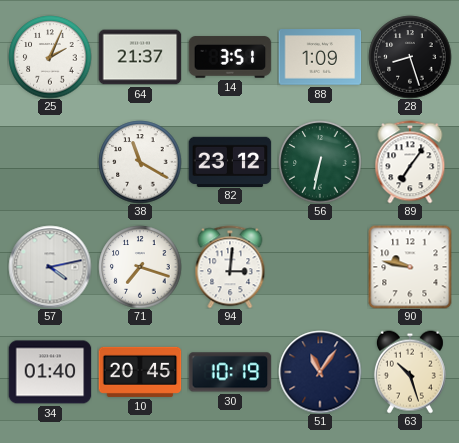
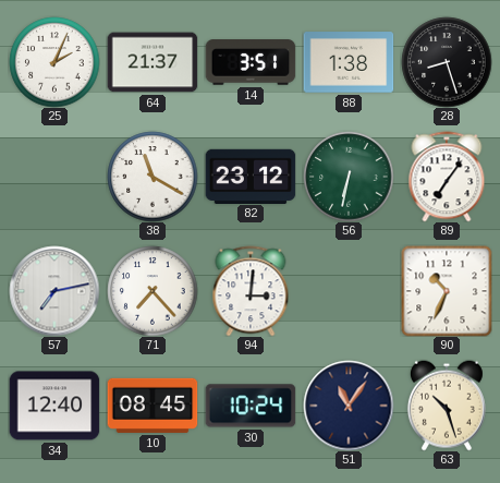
88: 1:09 -> 1:38 (349, 62)
57: 4:13 -> 7:13 (54, 291)
71: 7:18 -> 7:23 (153, 291)
90: 9:47 -> 10:34 (447, 291)
34: 01:40 -> 12:40 (54, 406)
10: 20:45 -> 08:45 (153, 406)
30: 10:19 -> 10:24 (251, 406)
